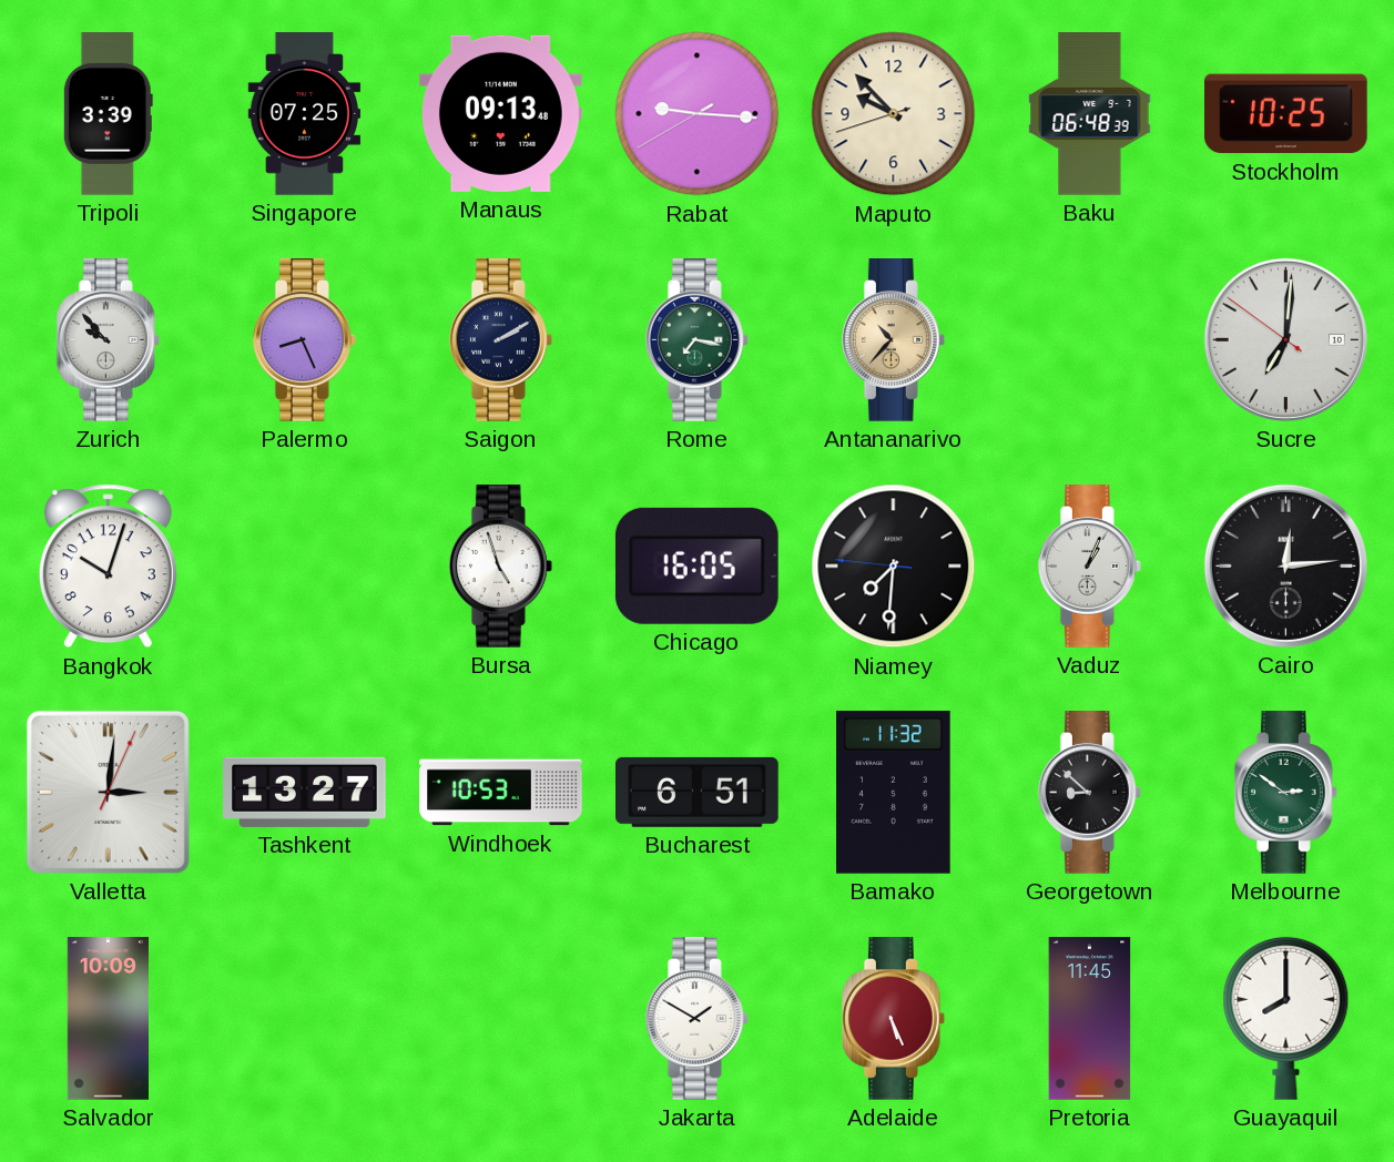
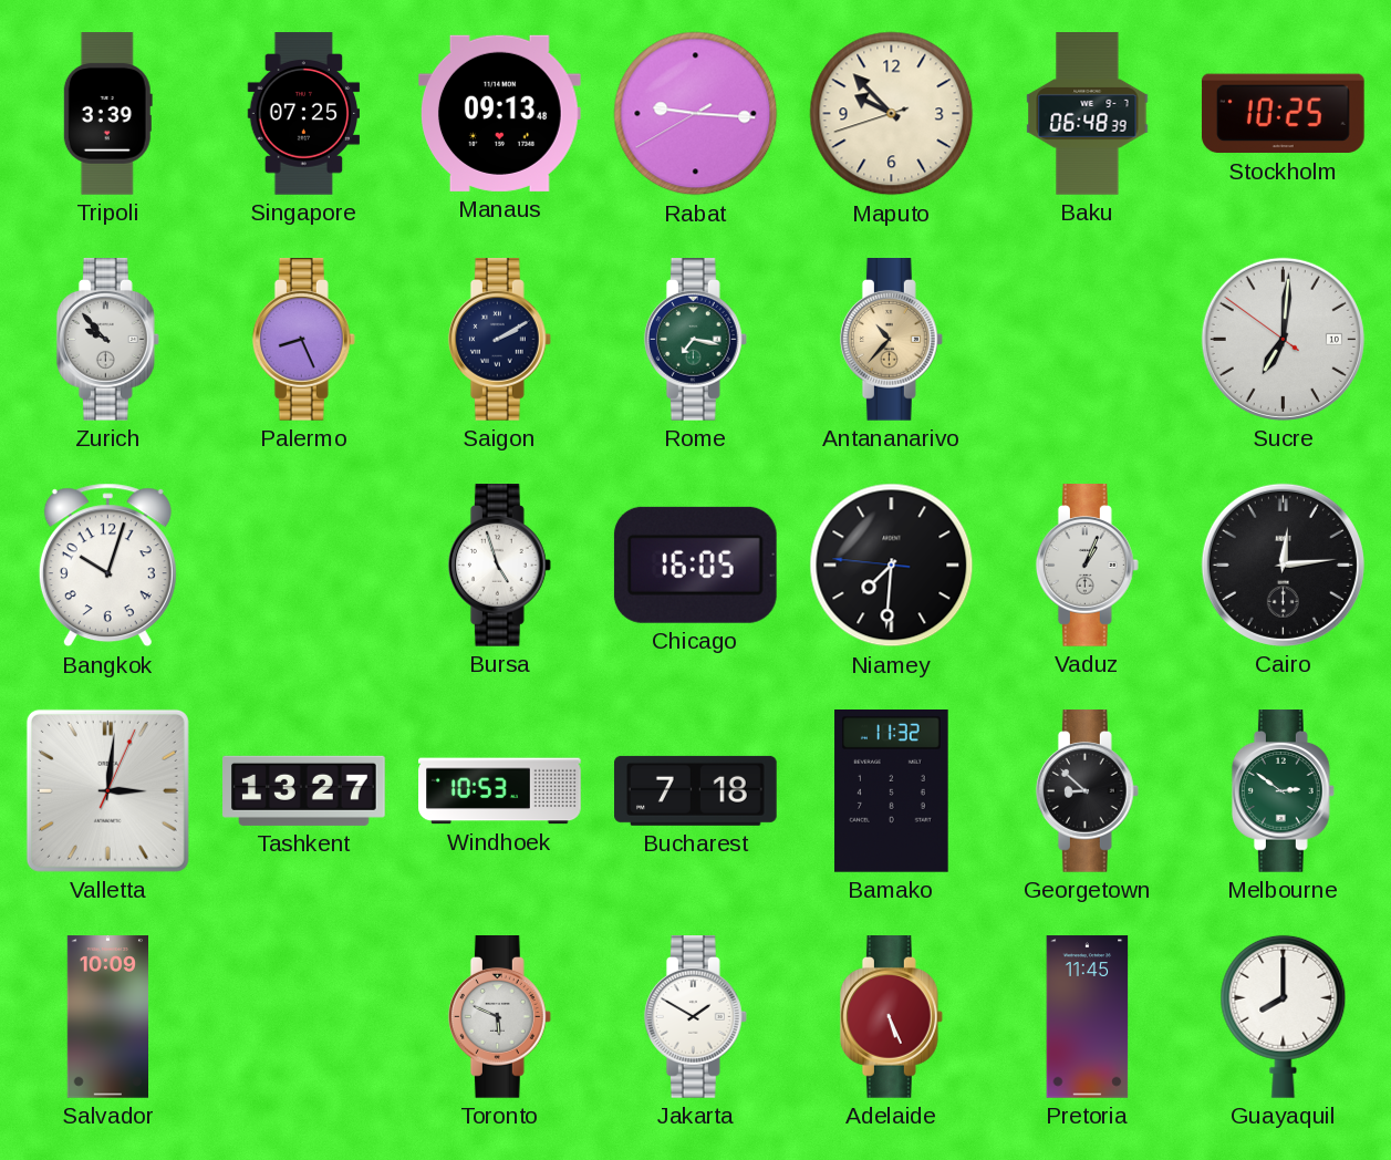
Bucharest: 6:51 -> 7:18 (696, 790)
Toronto: none -> 5:49 (499, 1017)
